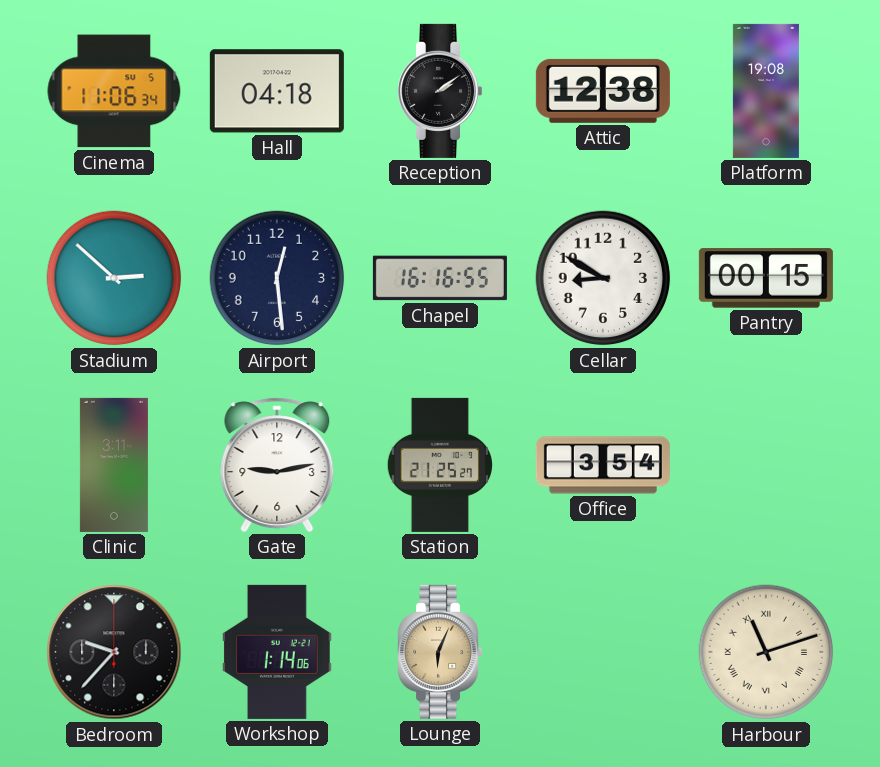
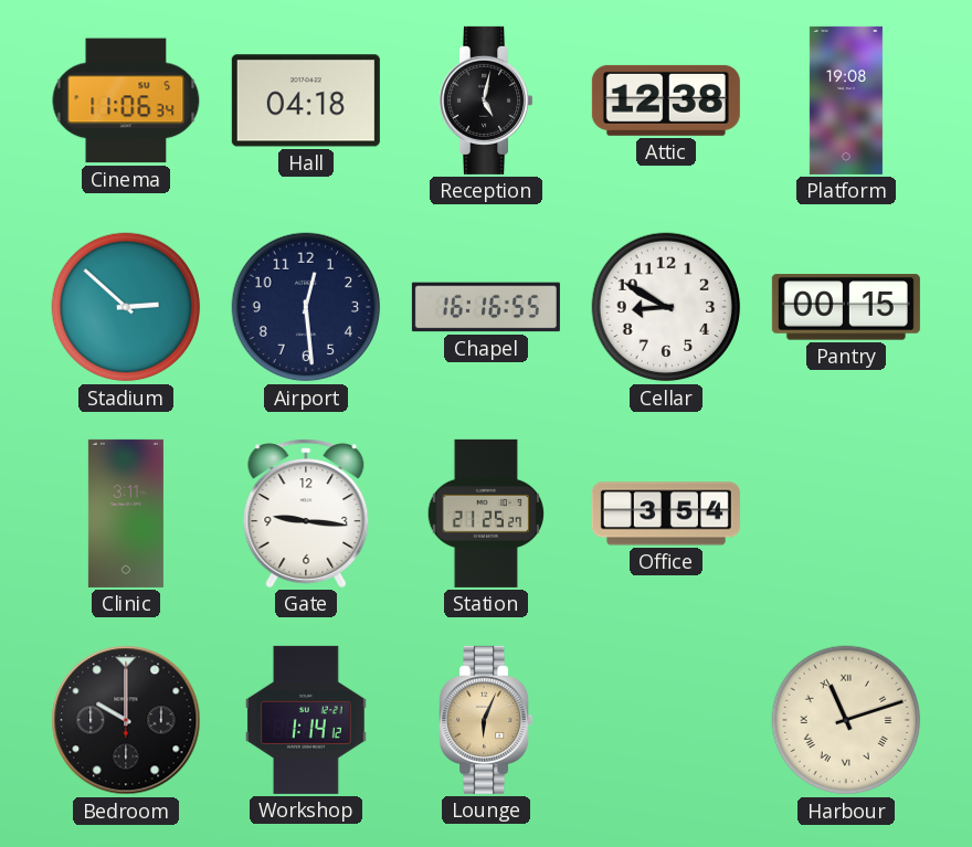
Reception: 2:09 -> 5:02 (486, 100)
Gate: 9:13 -> 9:16 (306, 514)
Bedroom: 9:37 -> 10:00 (126, 720)
Workshop: 1:14:06 -> 1:14:12 (306, 720)
